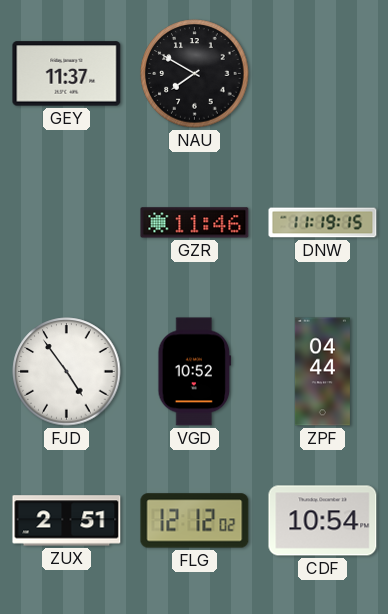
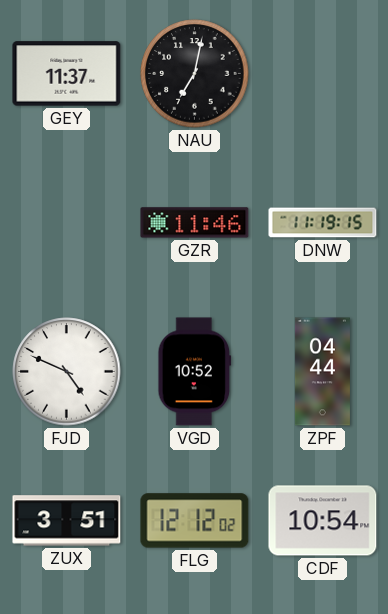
NAU: 7:50 -> 7:02 (195, 74)
FJD: 4:54 -> 4:49 (67, 372)
ZUX: 2:51 -> 3:51 (67, 521)
